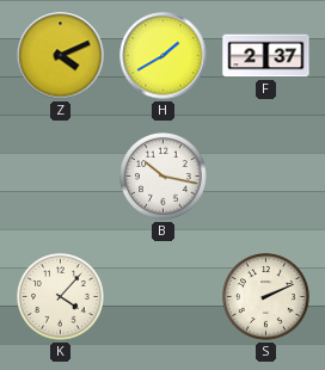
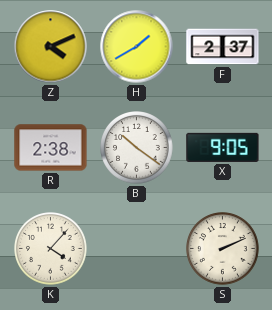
R: none -> 2:38 (51, 148)
B: 10:17 -> 10:21 (137, 148)
X: none -> 9:05 (223, 147)
